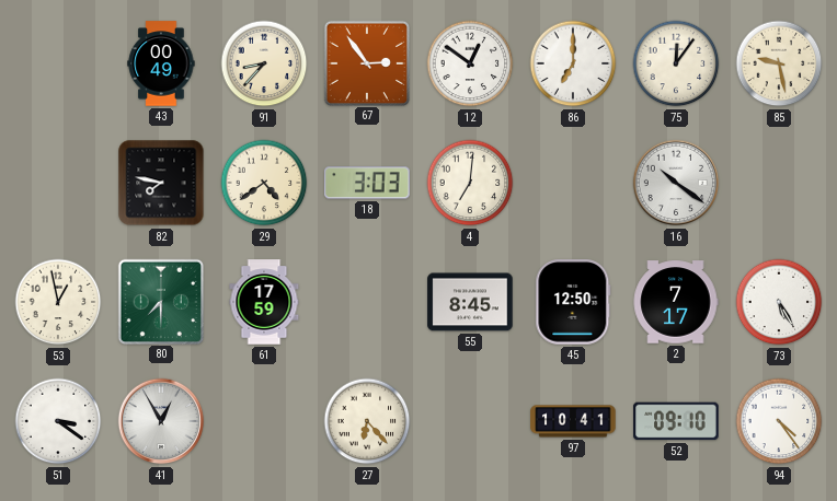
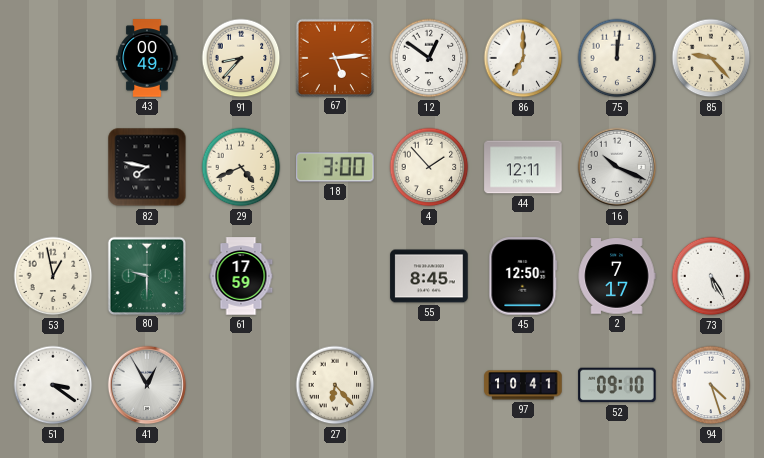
67: 2:54 -> 5:14 (334, 57)
75: 12:06 -> 12:01 (617, 58)
85: 9:28 -> 9:23 (711, 58)
29: 4:39 -> 4:41 (241, 167)
18: 3:03 -> 3:00 (335, 167)
4: 7:01 -> 1:53 (429, 167)
44: none -> 12:11 (523, 167)
16: 10:21 -> 10:19 (617, 167)
80: 7:30 -> 9:30 (146, 275)
94: 4:24 -> 4:27 (711, 385)
